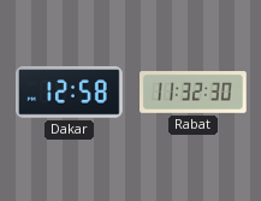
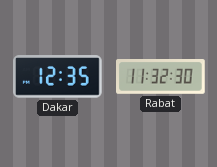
Dakar: 12:58 -> 12:35 (58, 77)
